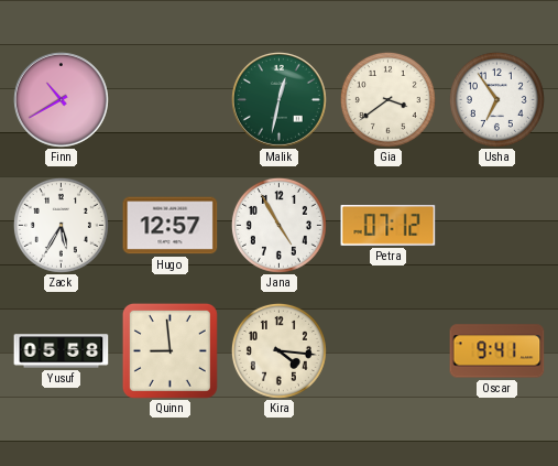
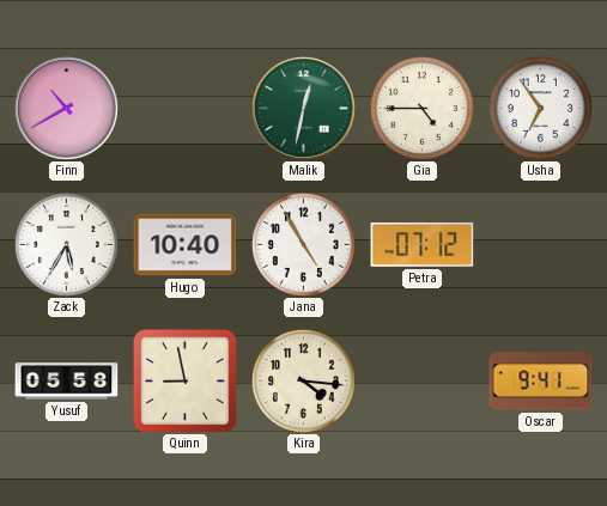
Gia: 3:39 -> 4:45 (421, 108)
Hugo: 12:57 -> 10:40 (186, 245)
Quinn: 8:59 -> 8:58 (184, 380)
